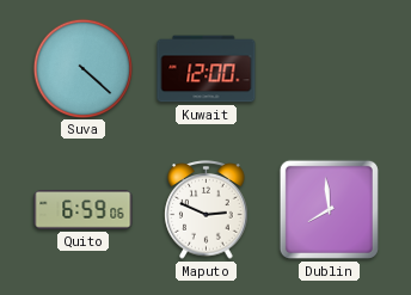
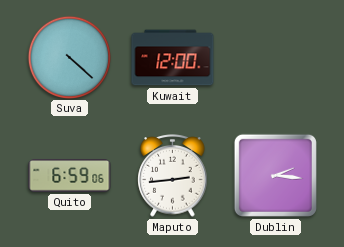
Maputo: 2:49 -> 2:44 (173, 176)
Dublin: 7:59 -> 2:16 (275, 175)
